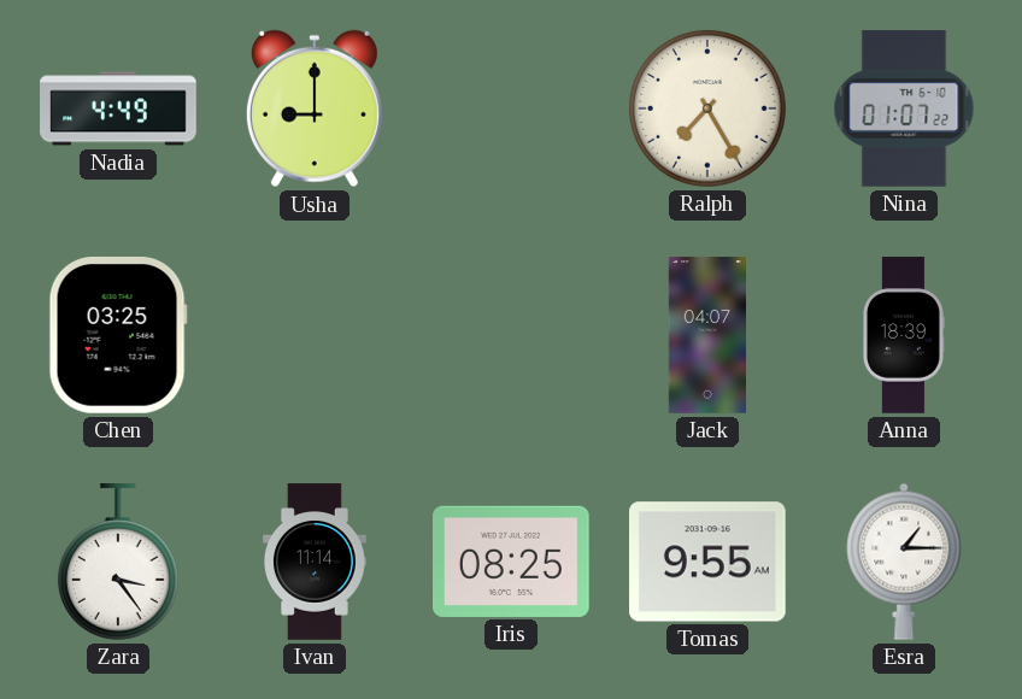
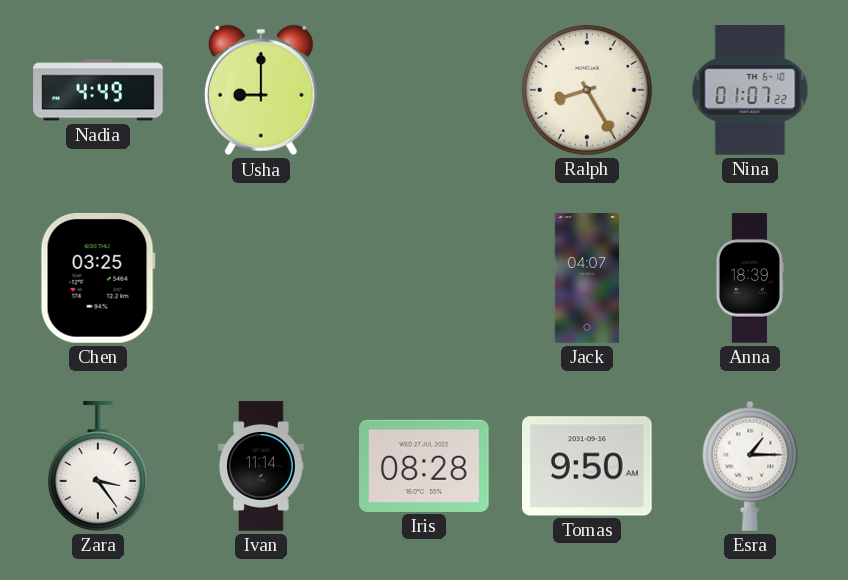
Ralph: 7:25 -> 8:25 (587, 90)
Iris: 08:25 -> 08:28 (425, 466)
Tomas: 9:55 -> 9:50 (588, 466)
